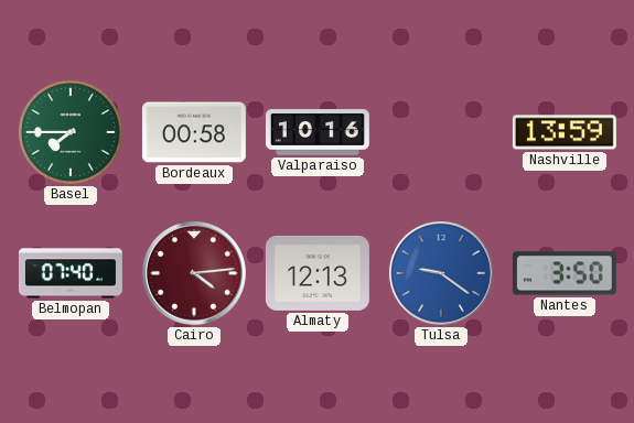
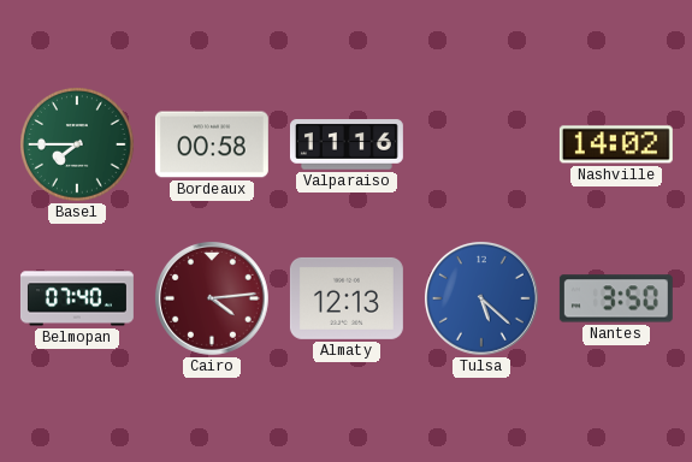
Valparaiso: 10:16 -> 11:16 (347, 144)
Nashville: 13:59 -> 14:02 (616, 144)
Tulsa: 9:21 -> 5:22 (481, 298)
